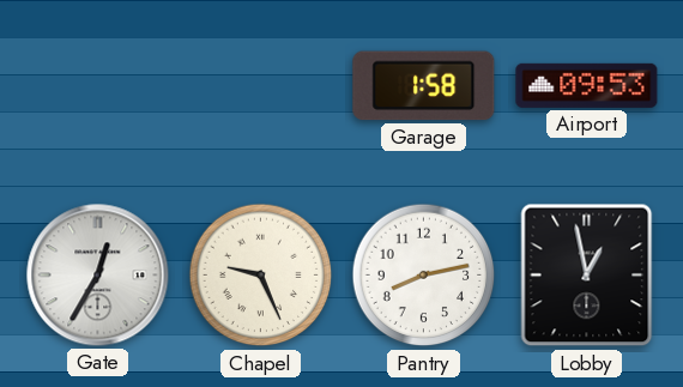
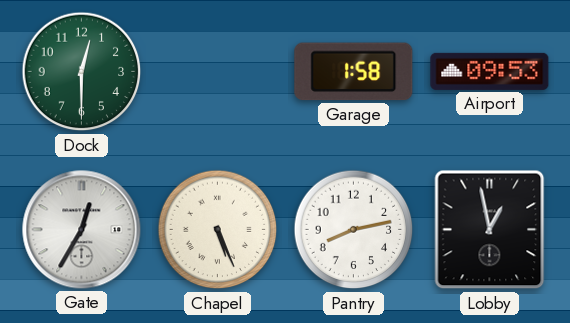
Dock: none -> 12:30 (82, 72)
Chapel: 9:26 -> 5:26 (218, 230)
